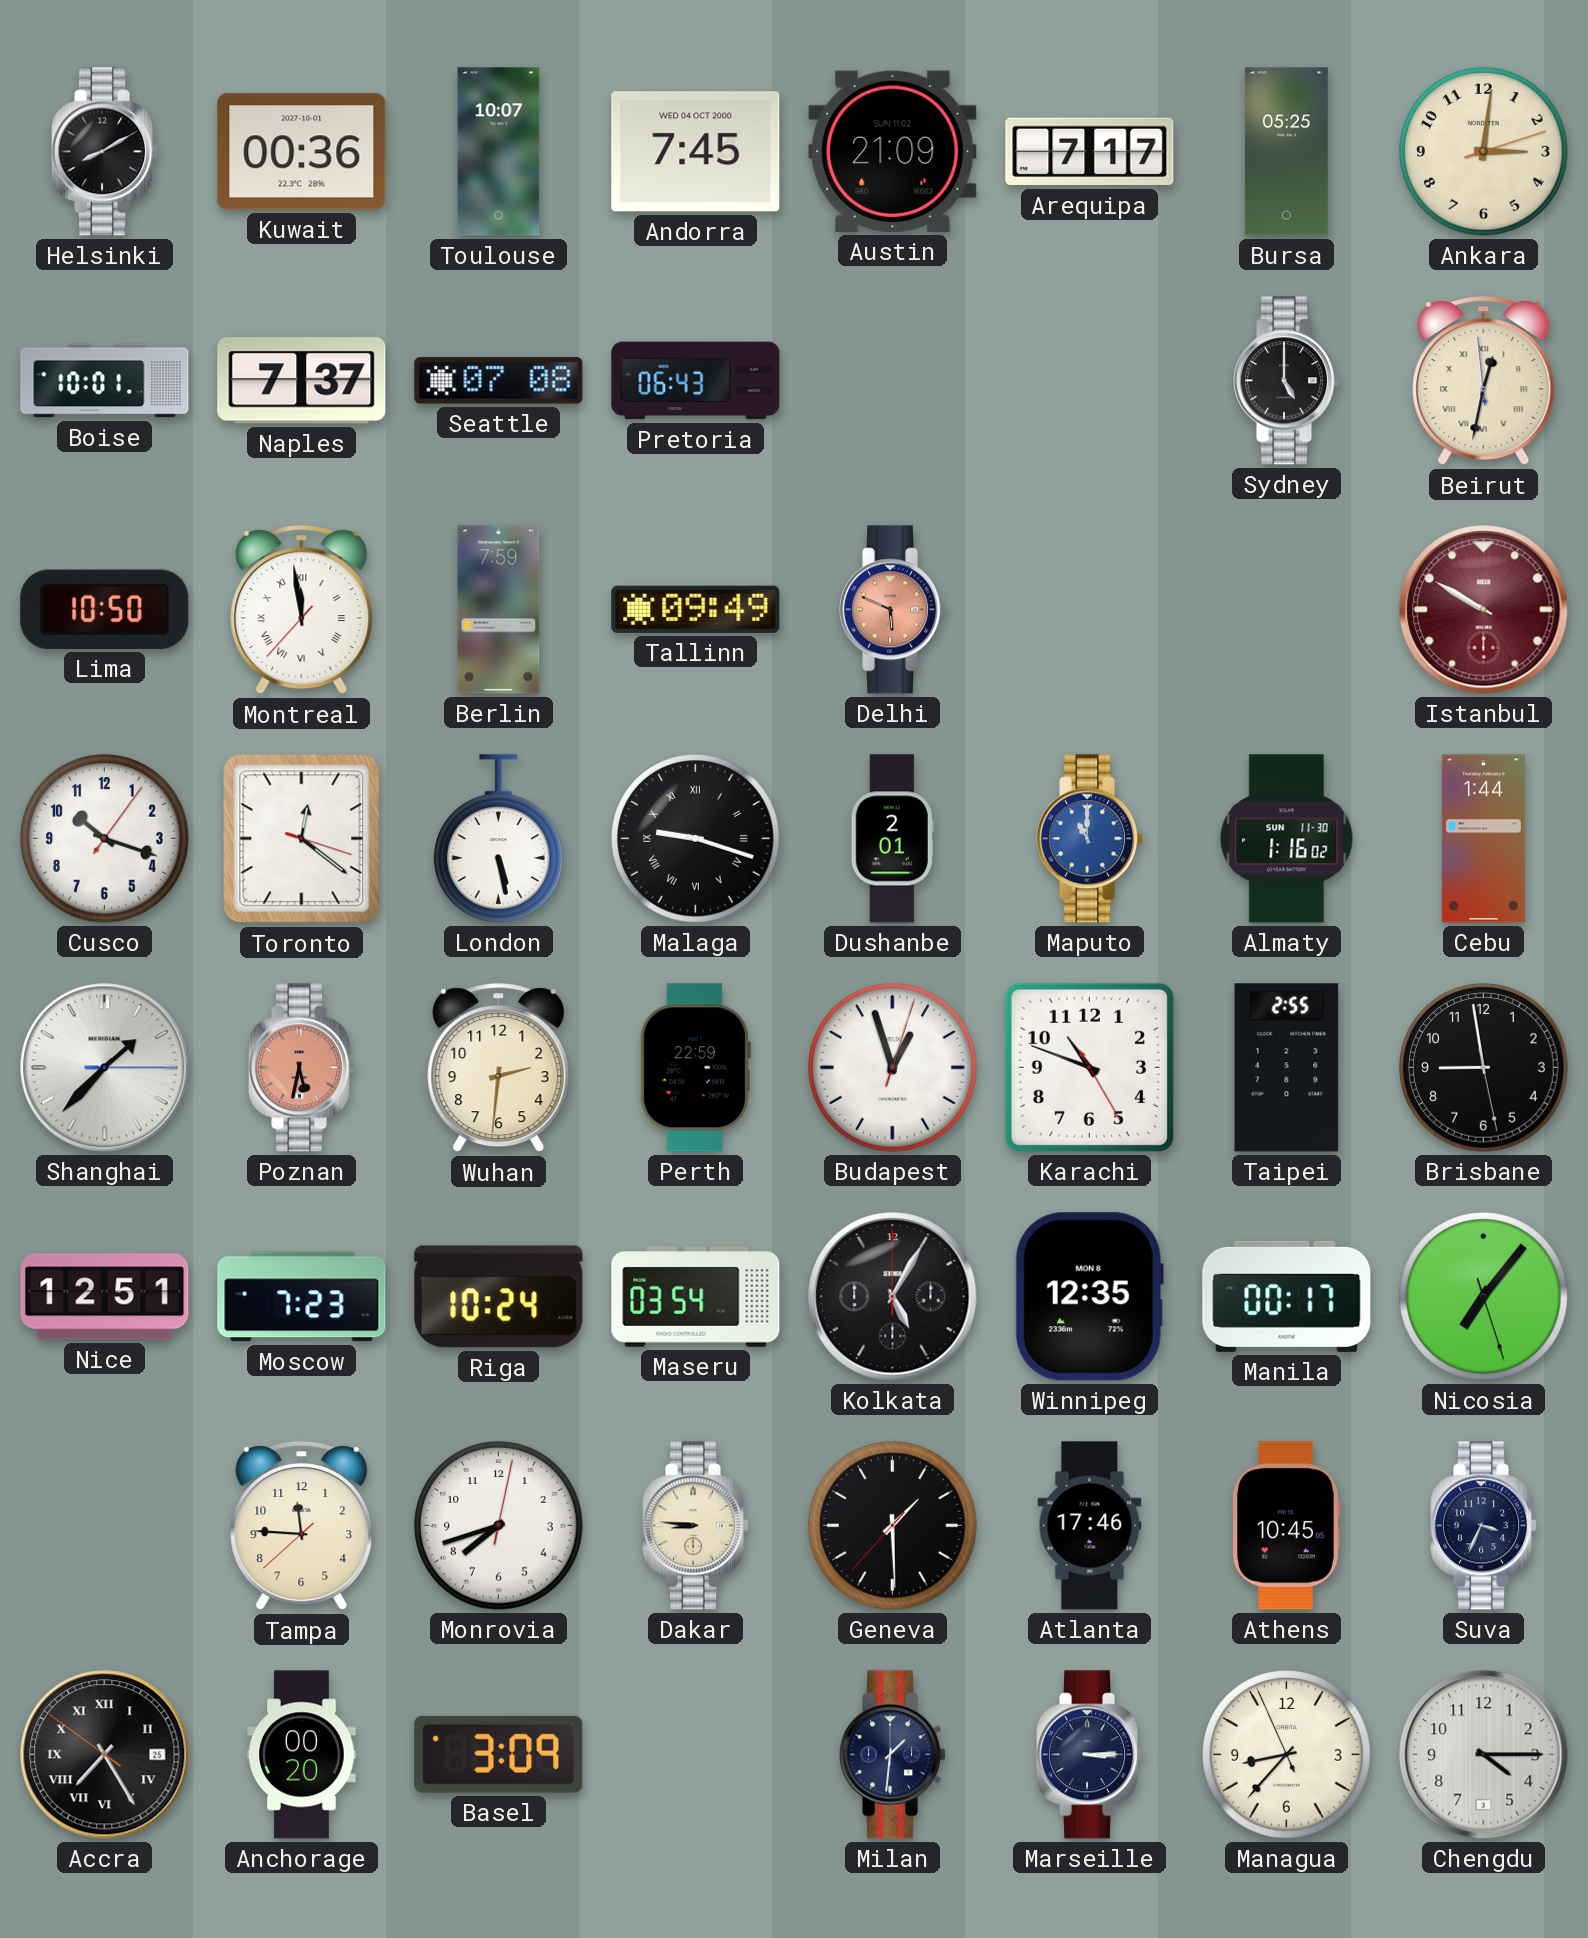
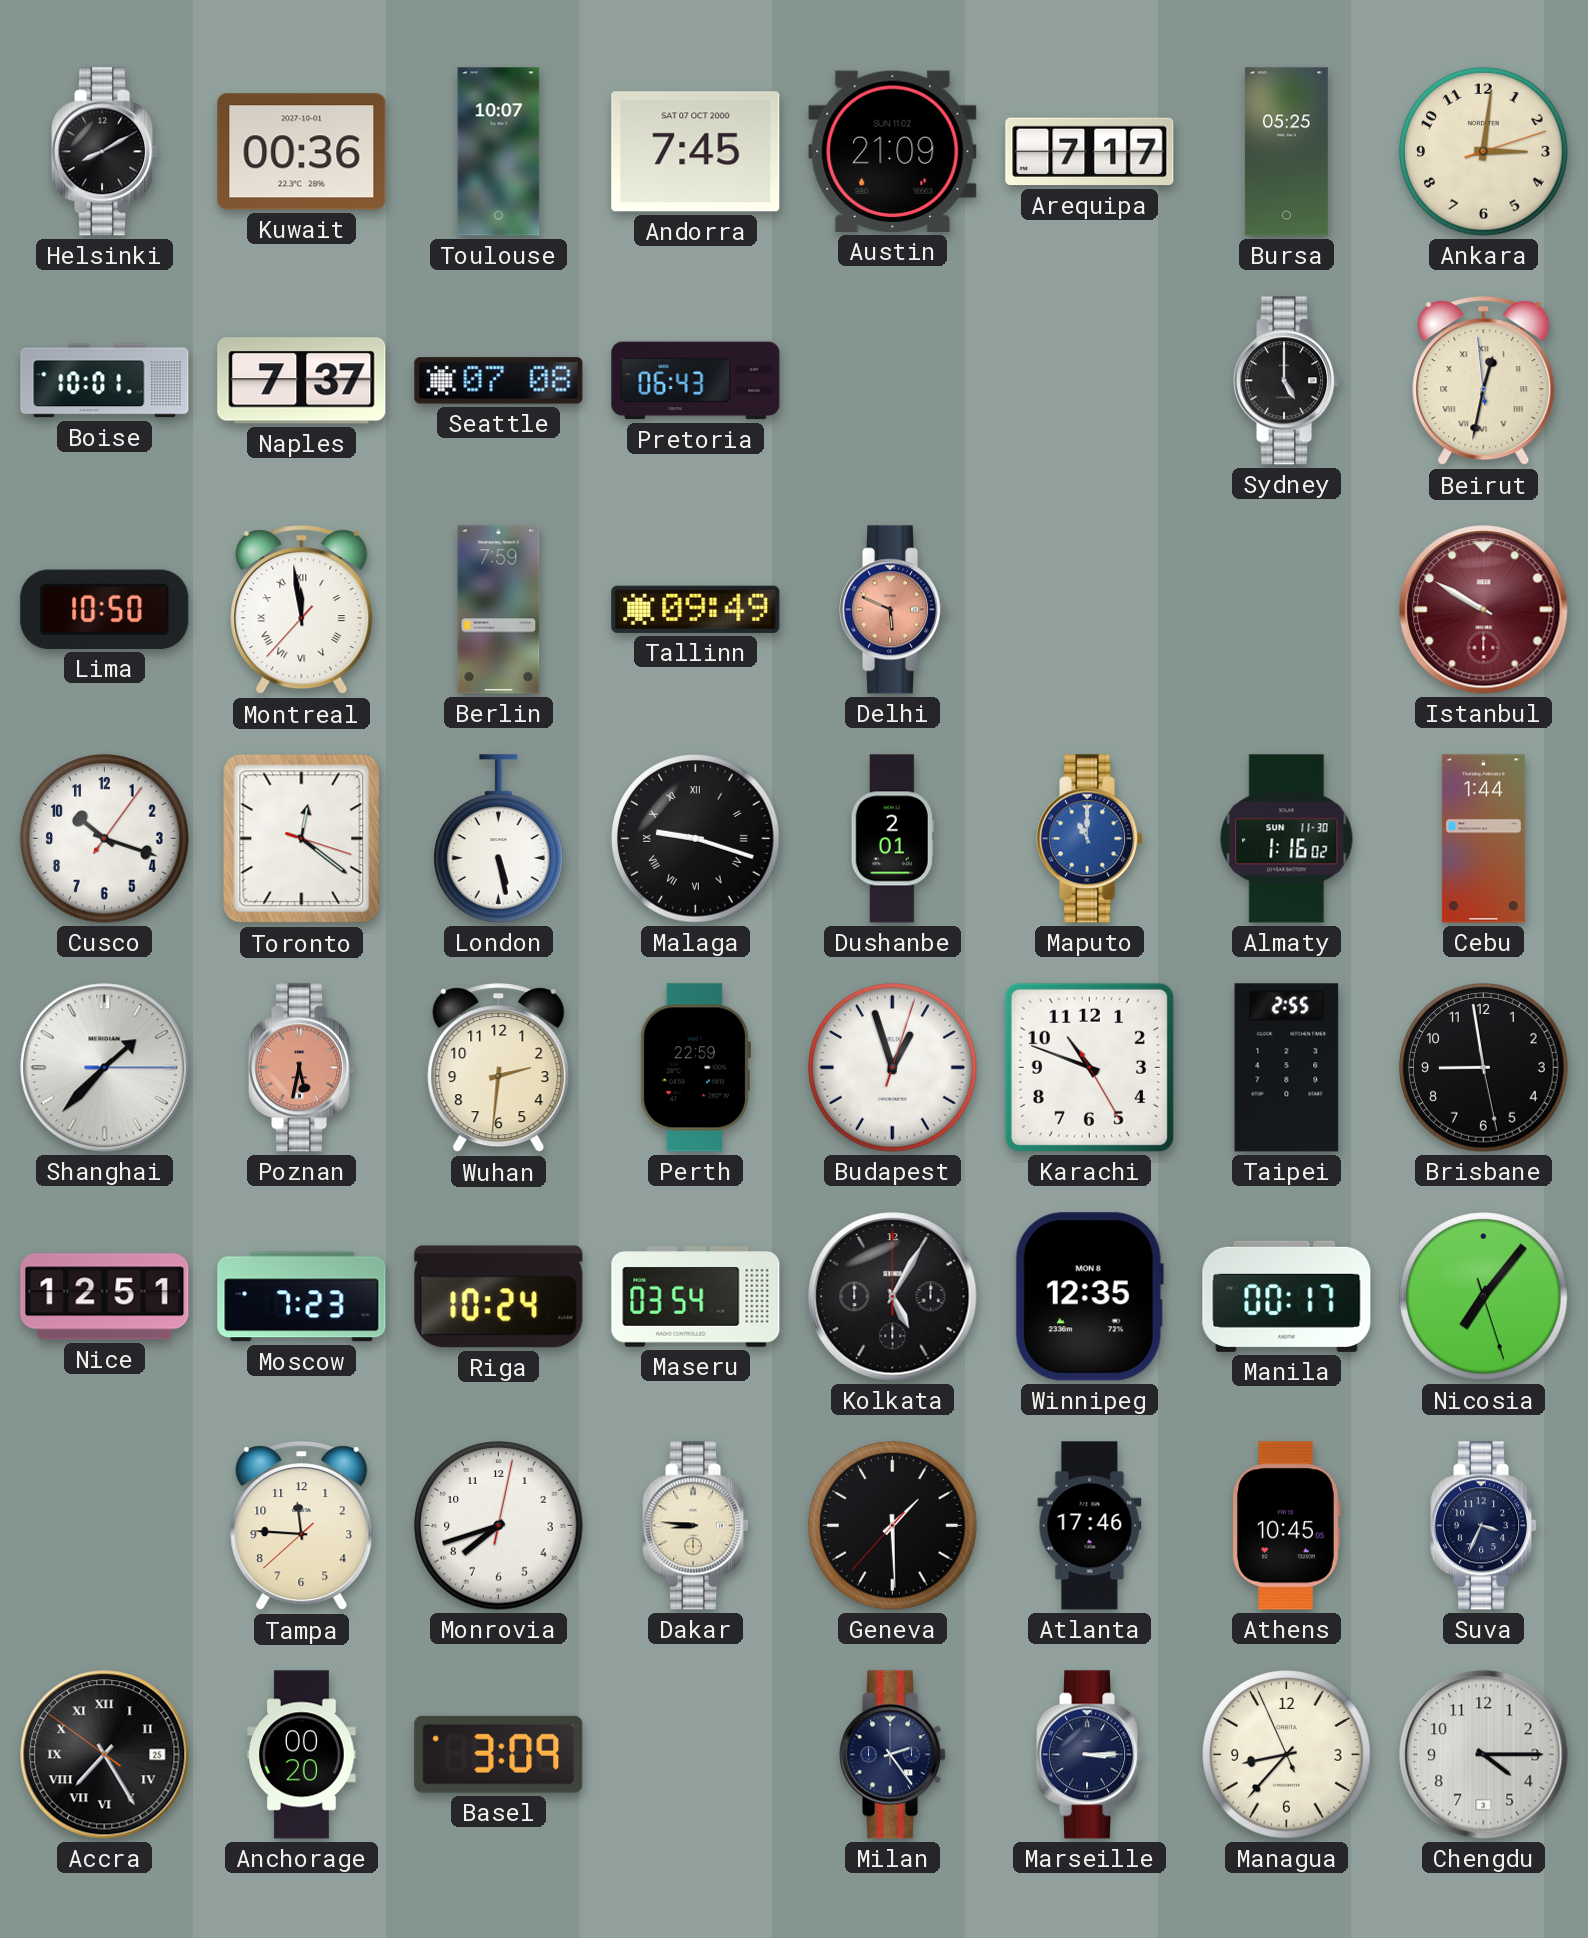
Andorra date: WED 04 OCT 2000 -> SAT 07 OCT 2000 (696, 152)
Milan: 1:31 -> 2:24 (894, 1755)
